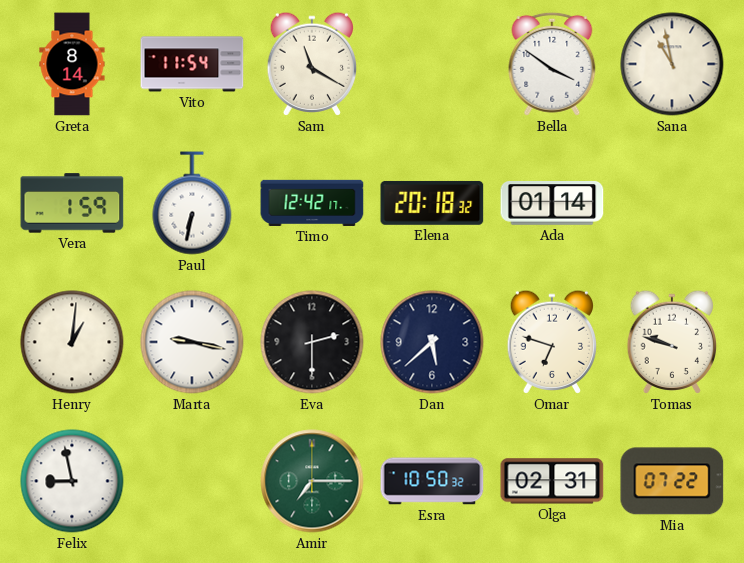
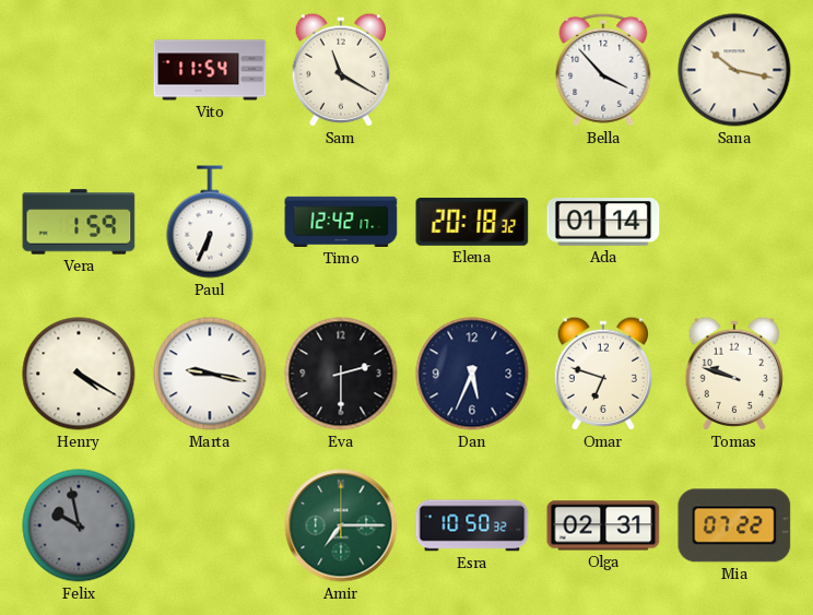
Greta: 8:14 -> none (72, 64)
Bella: 3:51 -> 3:53 (603, 70)
Sana: 10:58 -> 10:17 (734, 70)
Paul: 6:32 -> 6:34 (210, 222)
Henry: 1:01 -> 4:20 (79, 374)
Dan: 5:38 -> 5:34 (472, 374)
Felix: 8:58 -> 9:58 (79, 525)
Felix dial: white -> grey (79, 525)
